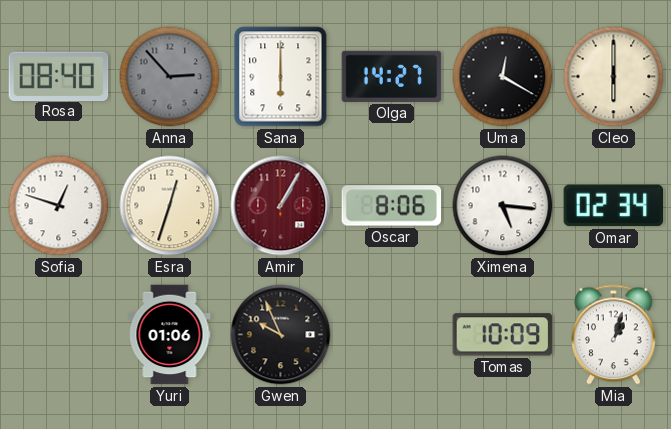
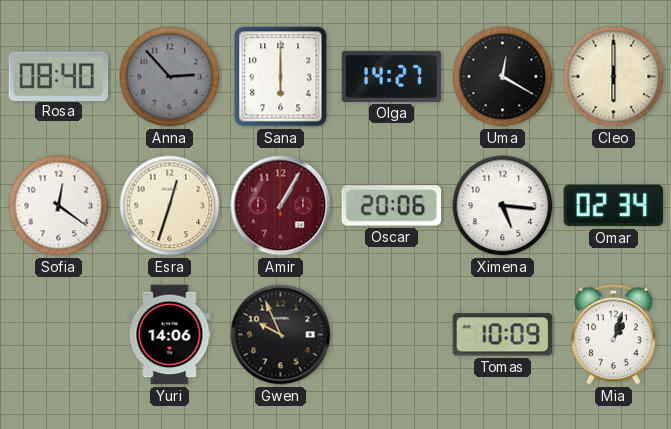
Sofia: 12:48 -> 12:21 (59, 206)
Oscar: 8:06 -> 20:06 (392, 206)
Yuri: 01:06 -> 14:06 (170, 335)
